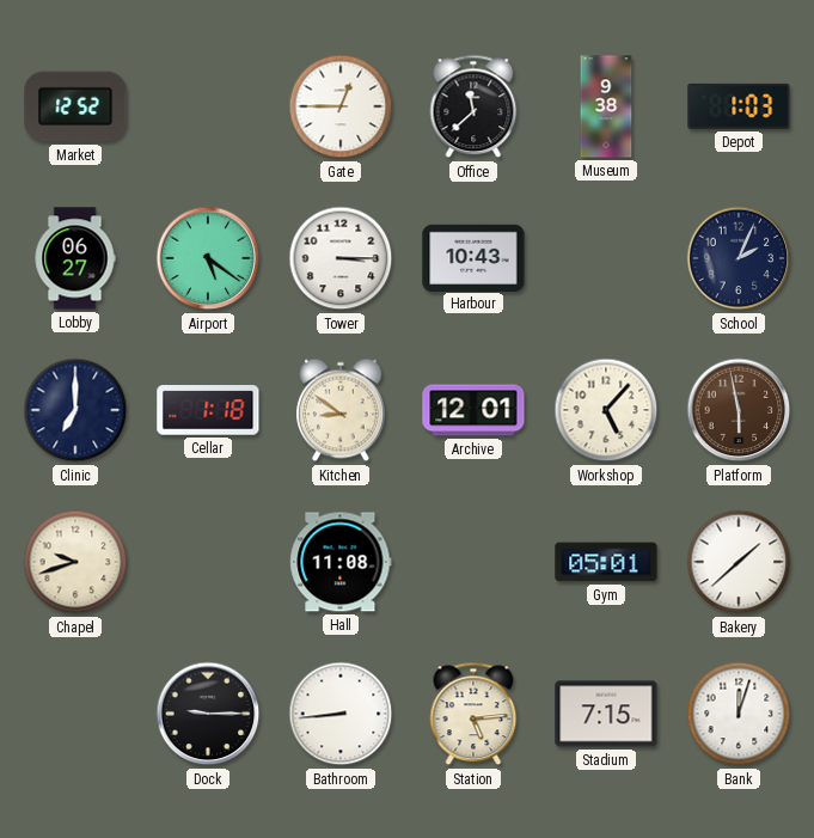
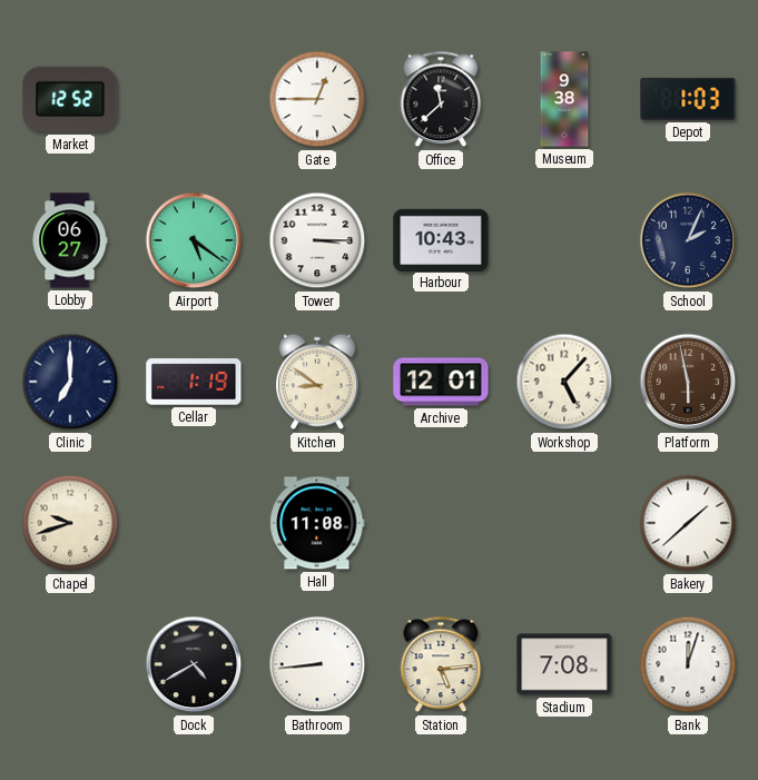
Cellar: 1:18 -> 1:19 (194, 382)
Gym: 05:01 -> none (606, 562)
Dock: 9:15 -> 4:40 (194, 664)
Stadium: 7:15 -> 7:08 (564, 664)
